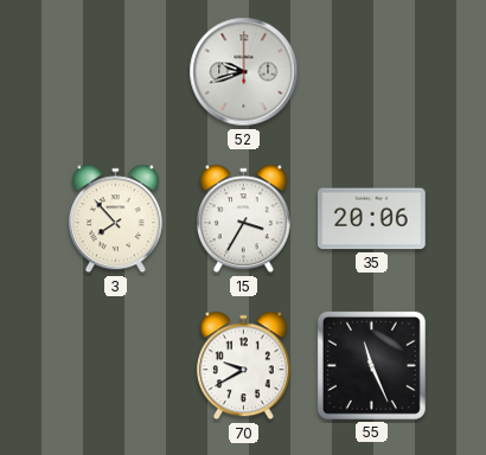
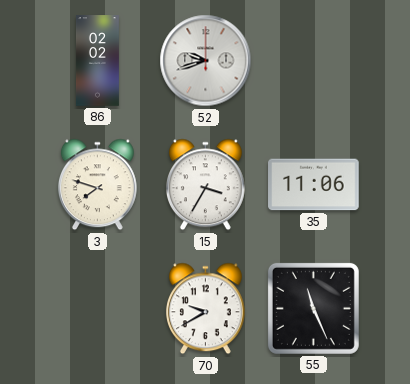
86: none -> 02:02 (97, 61)
3: 7:53 -> 7:48 (97, 185)
35: 20:06 -> 11:06 (314, 185)
